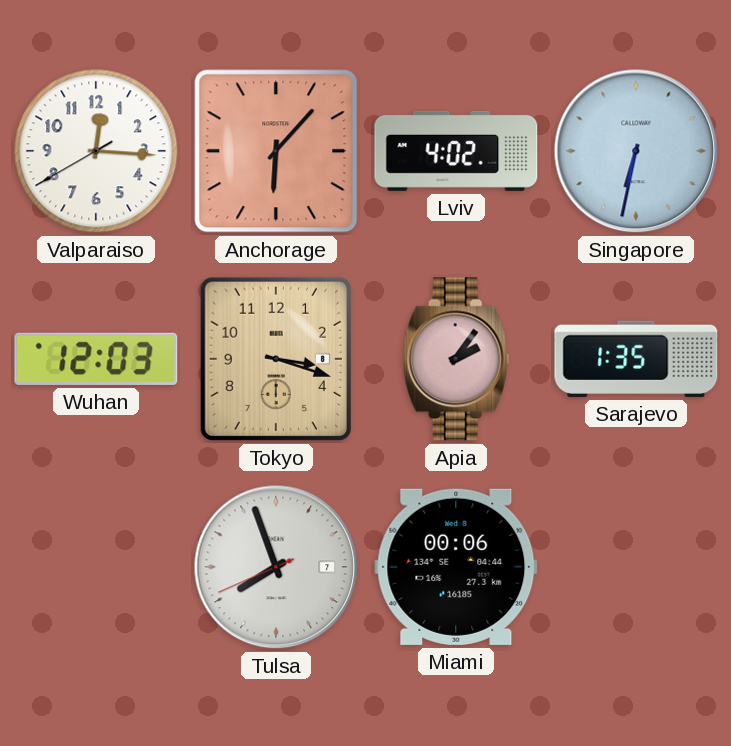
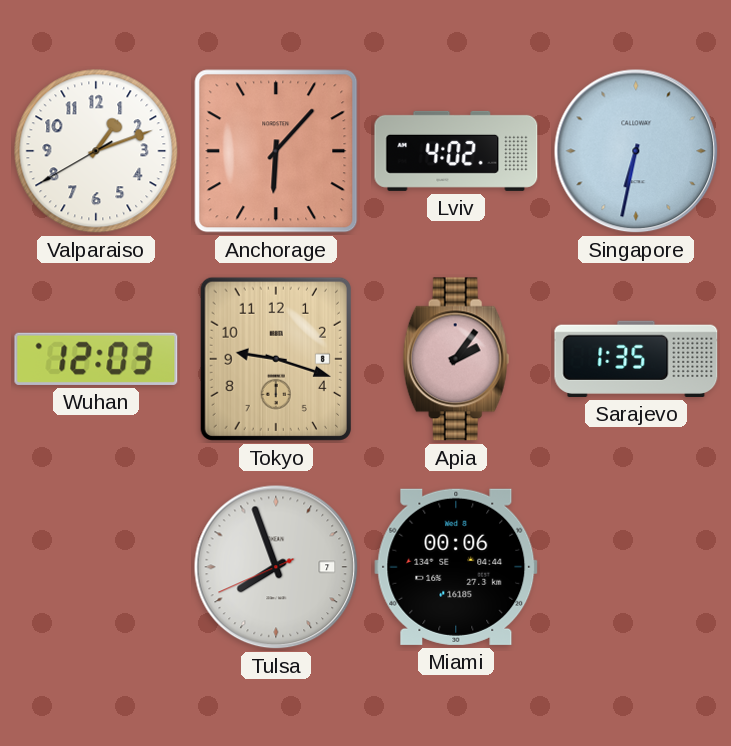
Valparaiso: 12:15 -> 1:11 (96, 151)
Tokyo: 3:18 -> 9:18 (276, 359)
